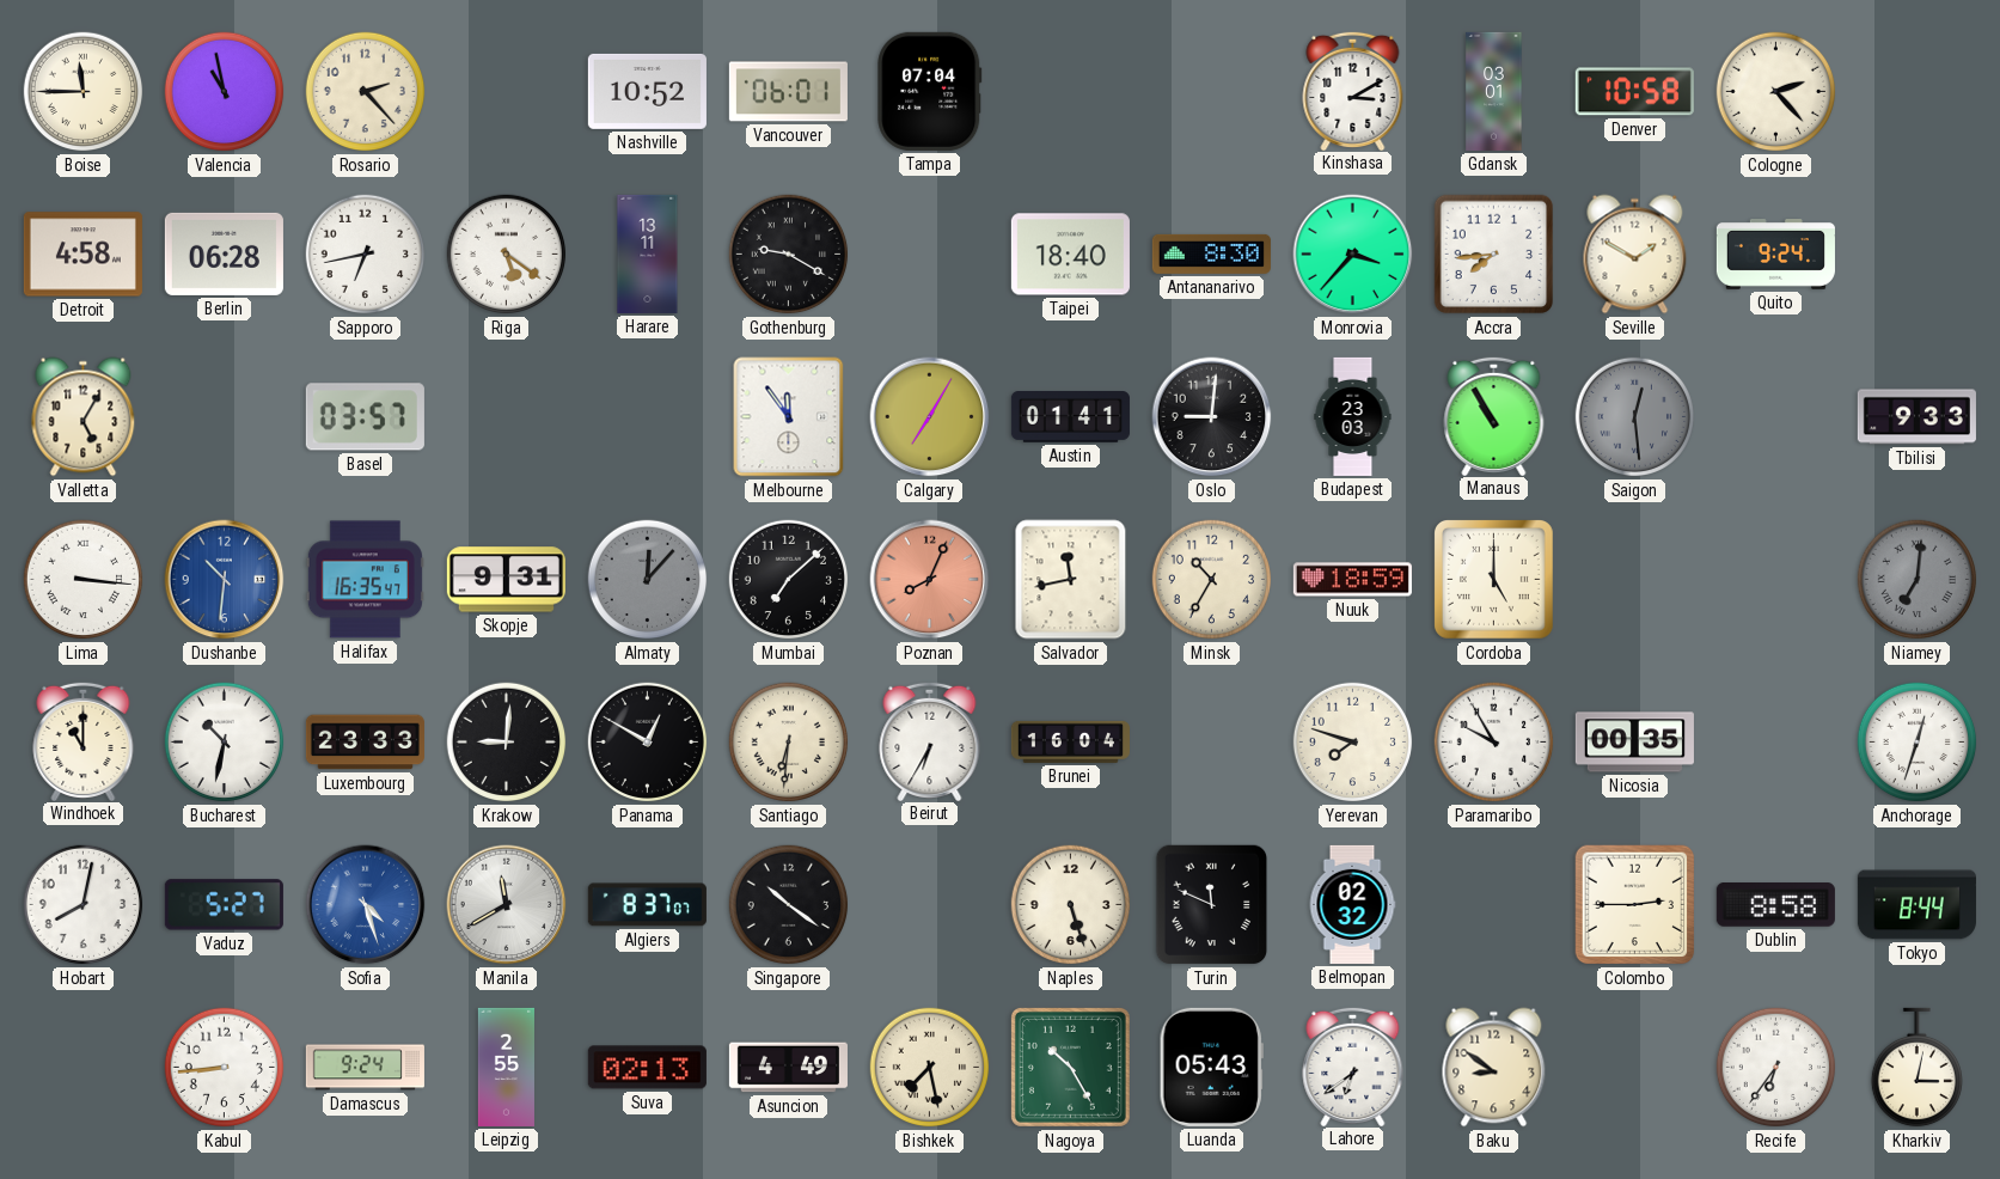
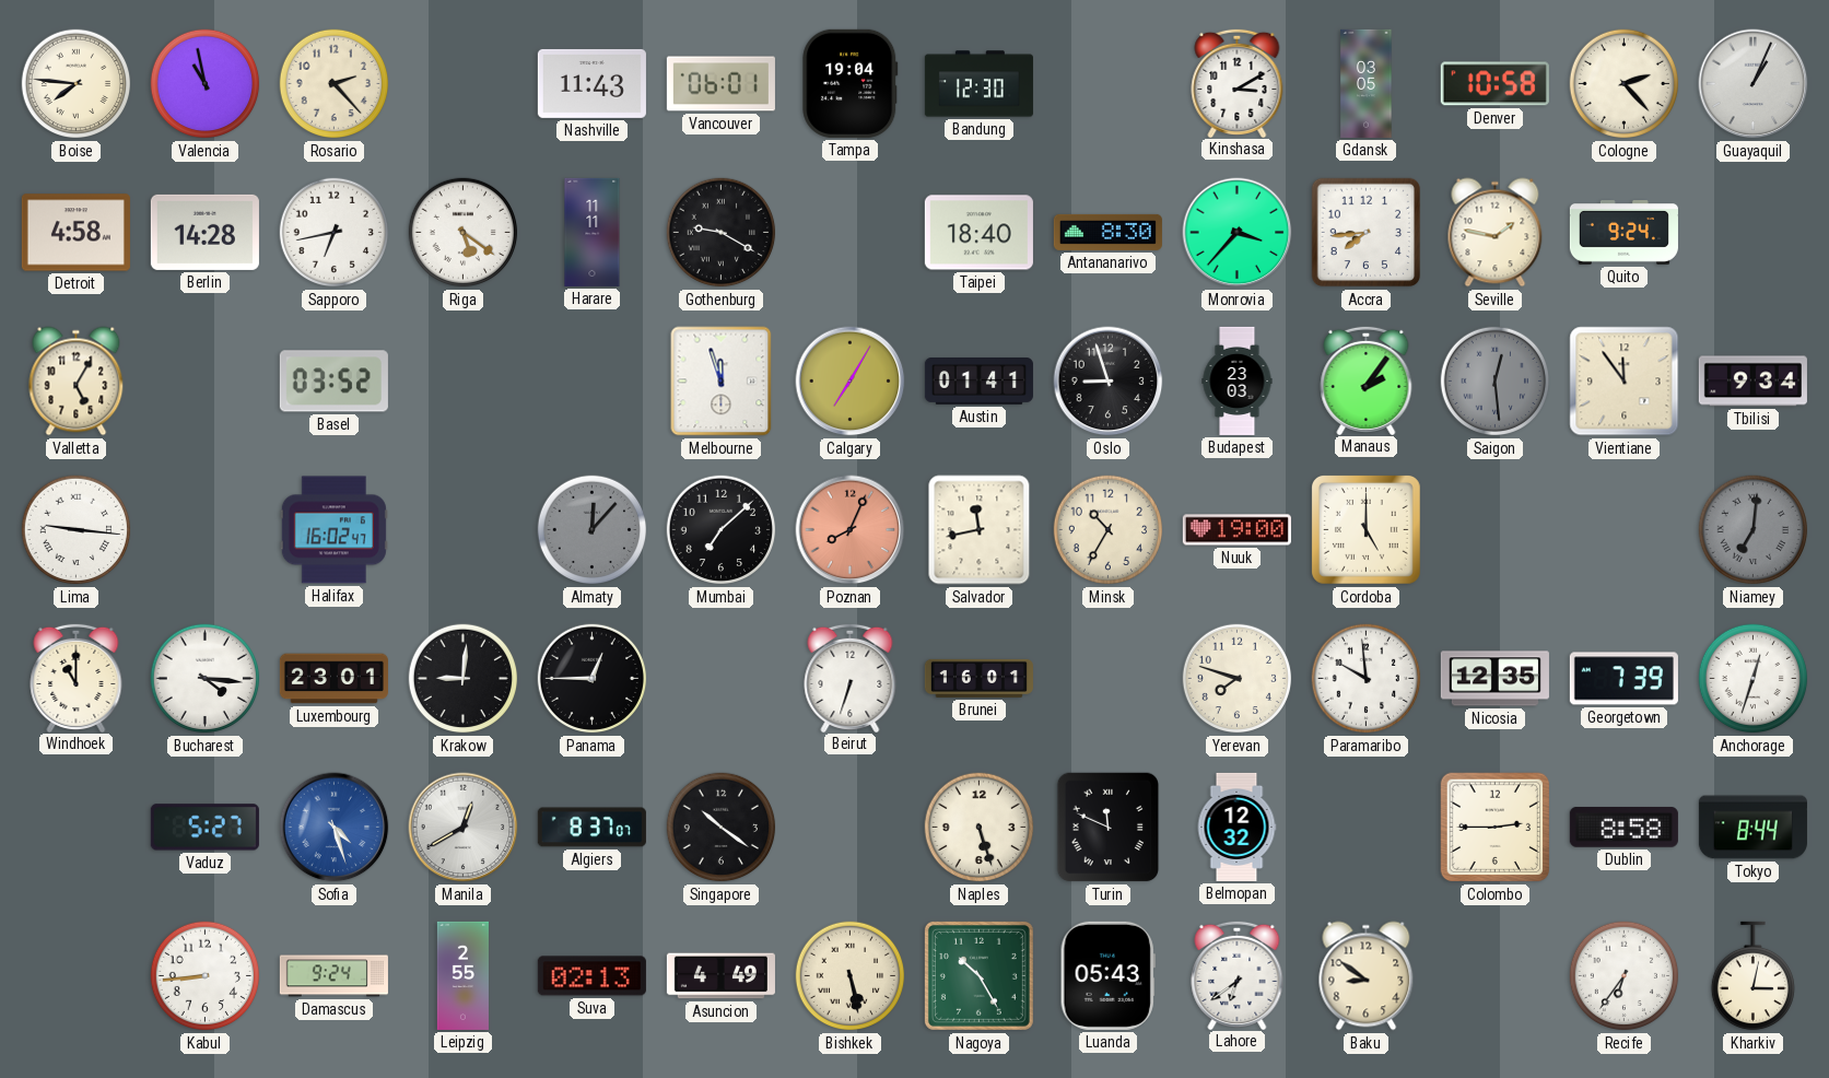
Boise: 11:45 -> 7:46 (77, 84)
Nashville: 10:52 -> 11:43 (591, 83)
Tampa: 07:04 -> 19:04 (851, 83)
Bandung: none -> 12:30 (978, 84)
Gdansk: 03:01 -> 03:05 (1367, 83)
Guayaquil: none -> 1:04 (1754, 84)
Berlin: 06:28 -> 14:28 (204, 232)
Harare: 13:11 -> 11:11 (593, 232)
Seville: 1:50 -> 1:47 (1496, 233)
Basel: 03:57 -> 03:52 (333, 382)
Melbourne: 11:54 -> 11:57 (722, 382)
Oslo: 9:01 -> 8:57 (1109, 382)
Manaus: 10:55 -> 2:06 (1367, 379)
Vientiane: none -> 11:54 (1625, 382)
Tbilisi: 9:33 -> 9:34 (1752, 382)
Lima: 3:16 -> 9:16 (77, 530)
Dushanbe: 10:31 -> none (225, 580)
Halifax: 16:35 -> 16:02 (333, 530)
Skopje: 9:31 -> none (506, 580)
Nuuk: 18:59 -> 19:00 (1236, 530)
Bucharest: 10:32 -> 4:16 (206, 679)
Luxembourg: 23:33 -> 23:01 (333, 679)
Panama: 12:50 -> 12:45 (593, 679)
Santiago: 6:31 -> none (789, 743)
Beirut: 6:35 -> 6:33 (851, 677)
Brunei: 16:04 -> 16:01 (978, 678)
Paramaribo: 9:55 -> 9:59 (1367, 679)
Nicosia: 00:35 -> 12:35 (1494, 679)
Georgetown: none -> 7:39 (1623, 679)
Hobart: 8:02 -> none (84, 905)
Manila: 11:40 -> 12:40 (464, 828)
Belmopan: 02:32 -> 12:32 (1236, 827)
Bishkek: 7:28 -> 5:28 (851, 976)
